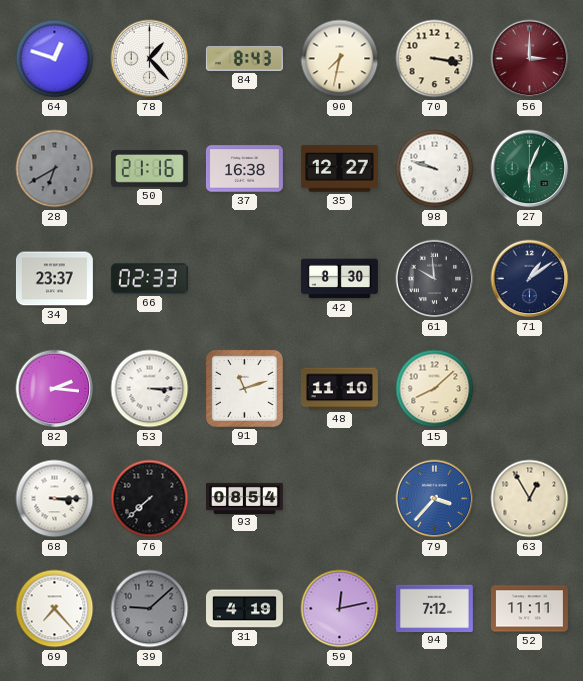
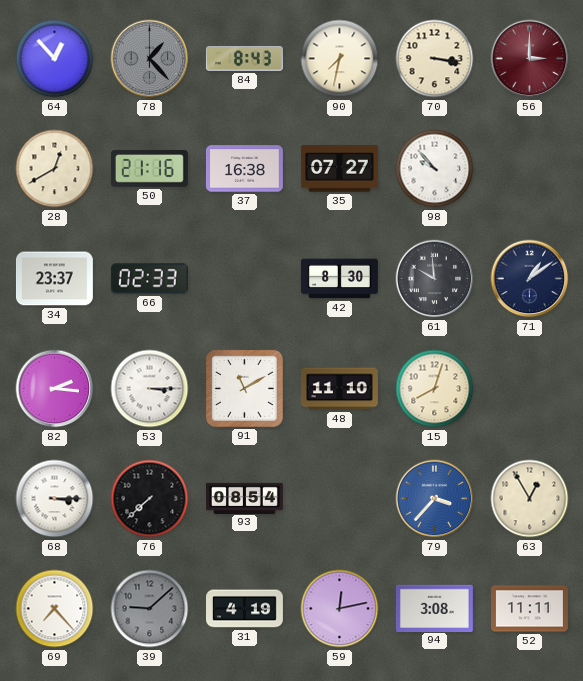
64: 12:48 -> 12:53 (55, 59)
78 dial: white -> grey (150, 59)
28: 6:40 -> 12:40 (55, 169)
28 dial: grey -> cream (55, 169)
35: 12:27 -> 07:27 (339, 169)
98: 9:48 -> 9:53 (435, 169)
27: 6:04 -> none (530, 169)
91: 11:12 -> 11:10 (244, 388)
15: 8:08 -> 8:03 (435, 389)
94: 7:12 -> 3:08 (434, 608)
